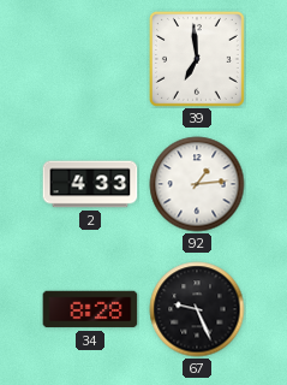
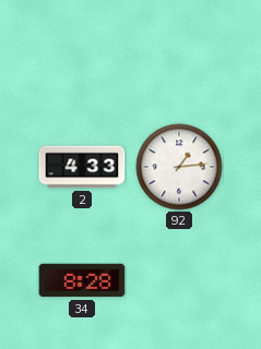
39: 6:59 -> none (197, 59)
67: 9:26 -> none (197, 309)
